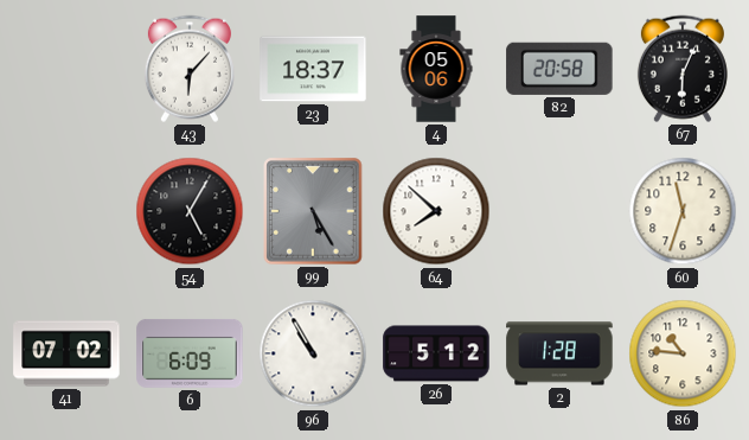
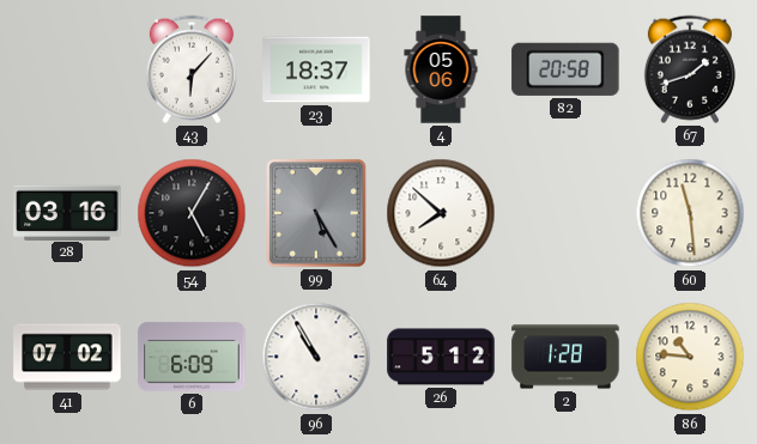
67: 6:04 -> 1:42 (690, 69)
28: none -> 03:16 (67, 212)
60: 11:33 -> 11:29 (690, 213)
